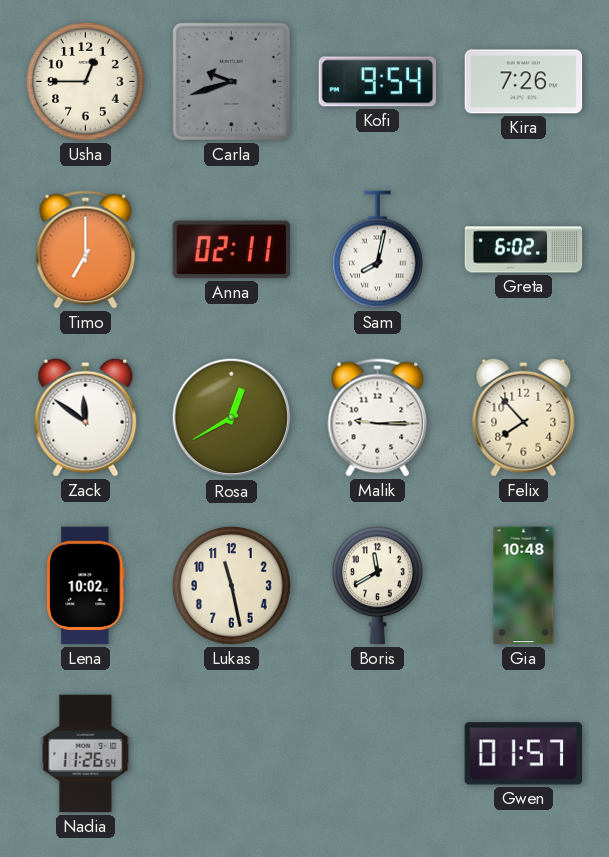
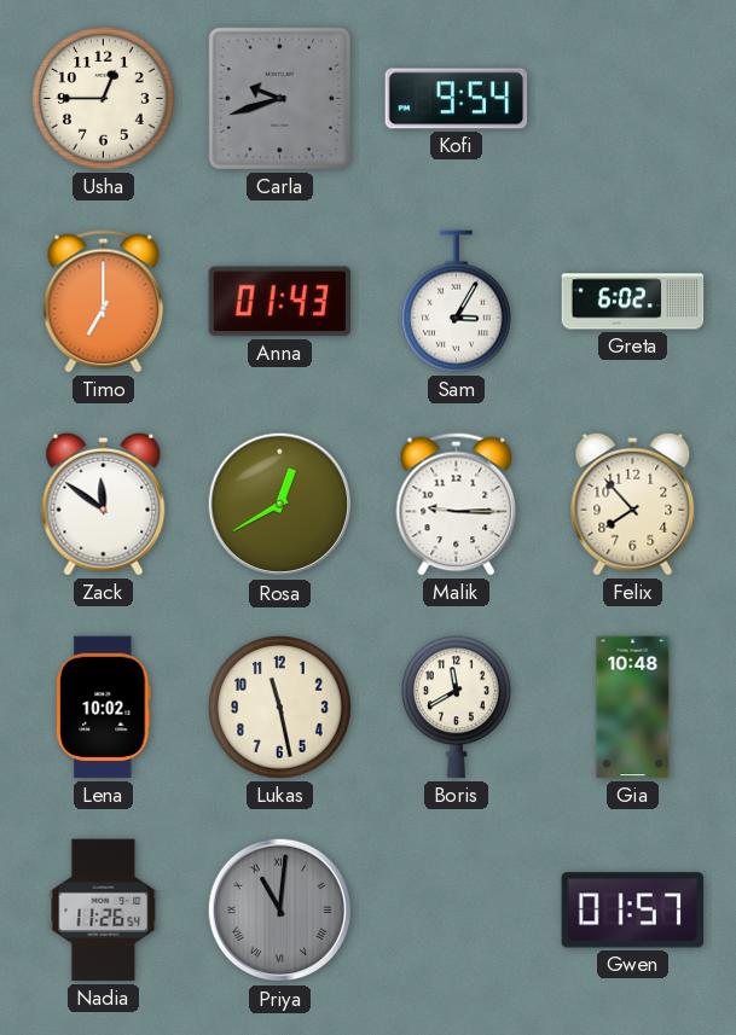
Kira: 7:26 -> none (524, 82)
Anna: 02:11 -> 01:43 (280, 302)
Sam: 8:02 -> 3:05 (457, 302)
Priya: none -> 11:01 (280, 911)
